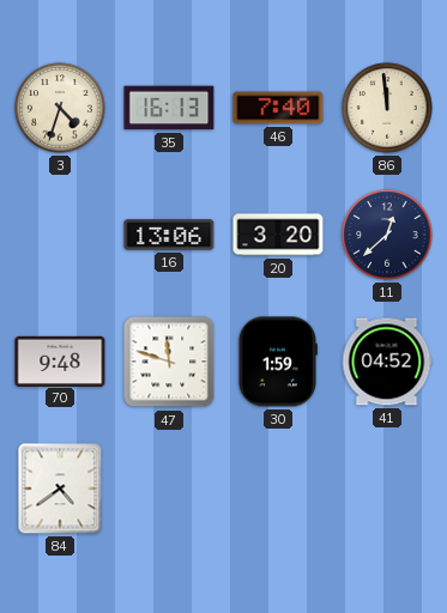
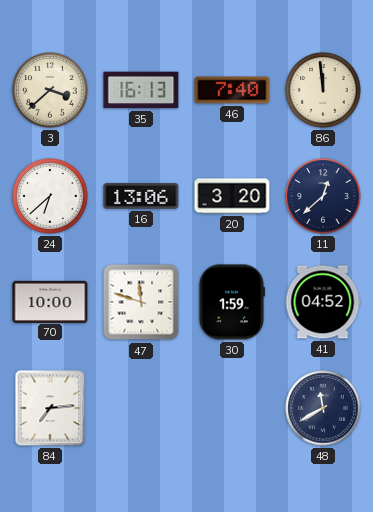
3: 4:33 -> 3:38 (50, 90)
24: none -> 6:38 (50, 196)
70: 9:48 -> 10:00 (50, 301)
84: 4:39 -> 7:14 (50, 408)
48: none -> 11:40 (323, 408)
